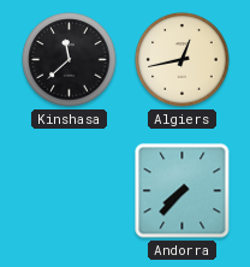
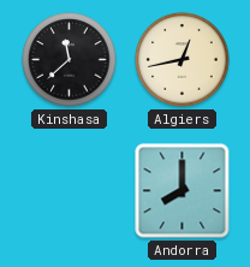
Andorra: 7:37 -> 8:00 (183, 191)
